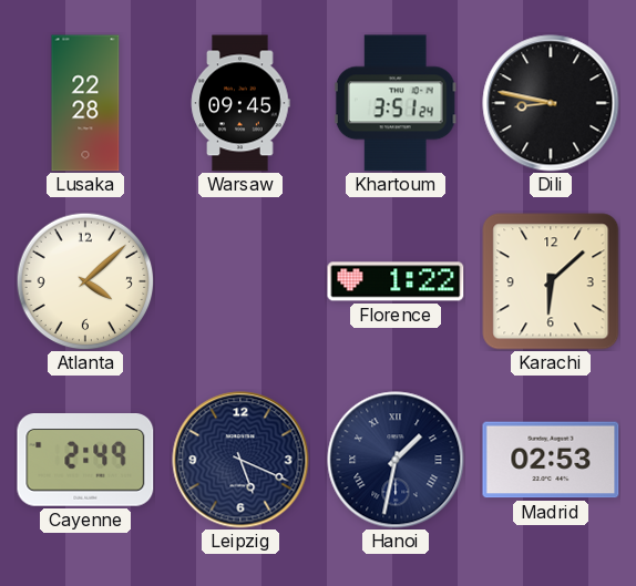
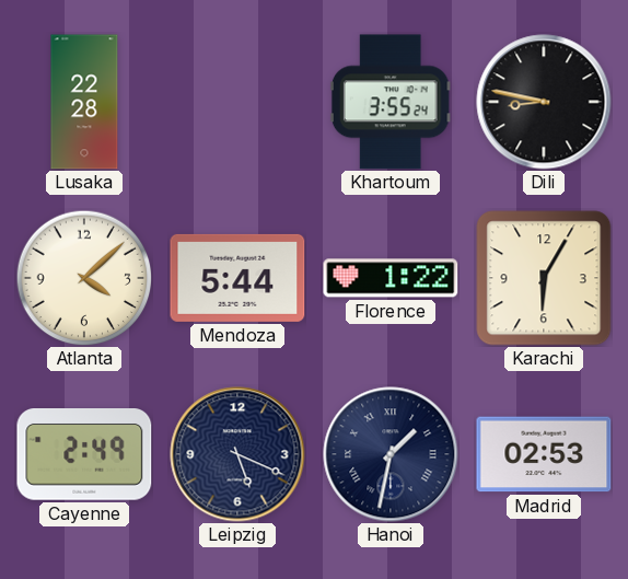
Warsaw: 09:45 -> none (240, 103)
Khartoum: 3:51 -> 3:55 (391, 102)
Mendoza: none -> 5:44 (237, 278)
Karachi: 6:08 -> 6:05 (544, 278)
